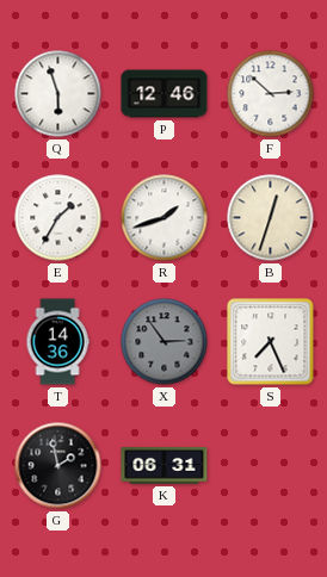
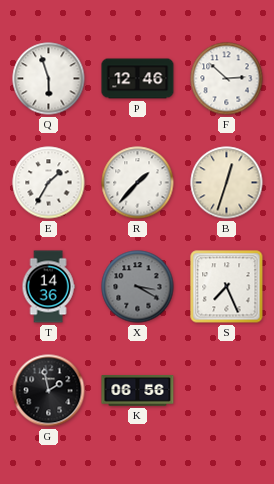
R: 1:42 -> 1:37 (138, 183)
X: 2:54 -> 3:20 (138, 287)
K: 06:31 -> 06:56 (138, 391)
